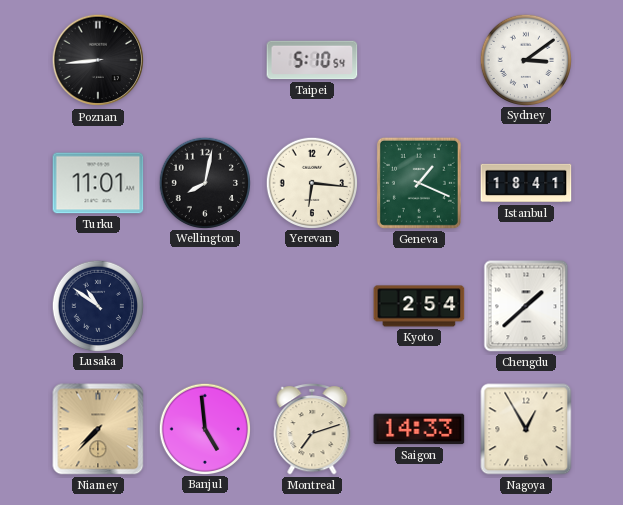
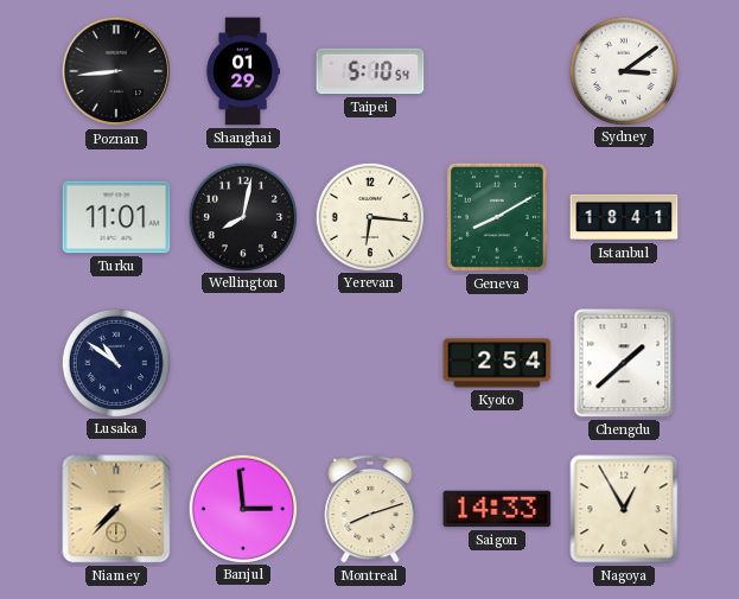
Shanghai: none -> 01:29 (243, 71)
Geneva: 1:19 -> 8:10 (497, 217)
Banjul: 4:59 -> 2:59 (242, 508)
Montreal: 7:12 -> 8:12 (370, 510)
